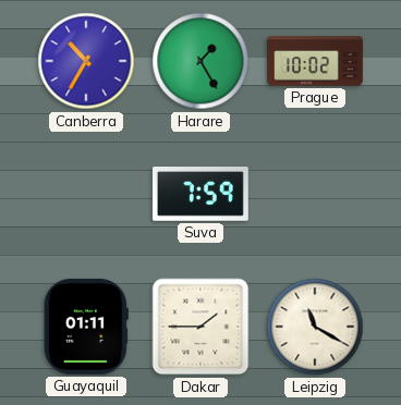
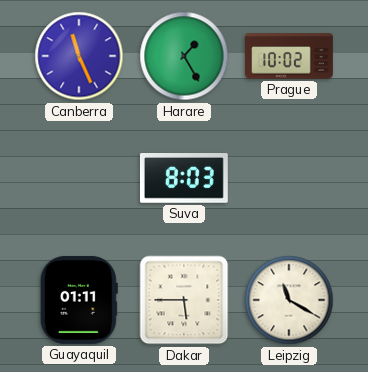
Canberra: 10:35 -> 11:26 (79, 56)
Suva: 7:59 -> 8:03 (184, 179)
Dakar: 1:45 -> 5:45 (184, 300)
